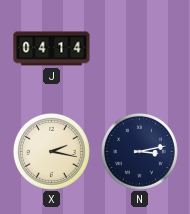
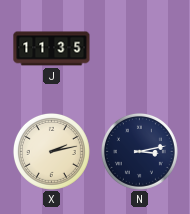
J: 04:14 -> 11:35 (52, 49)
X: 2:17 -> 2:13 (51, 151)
